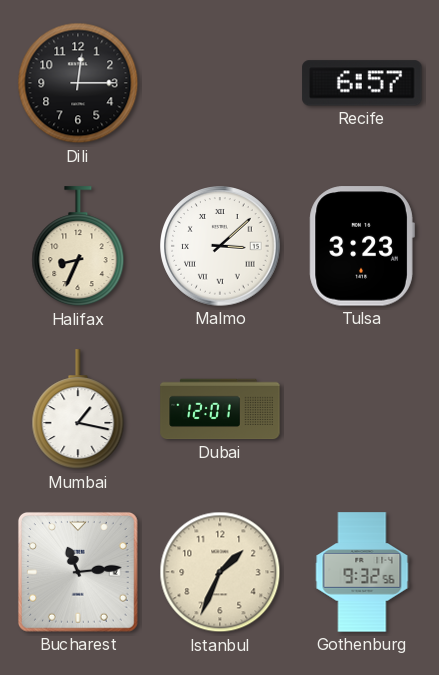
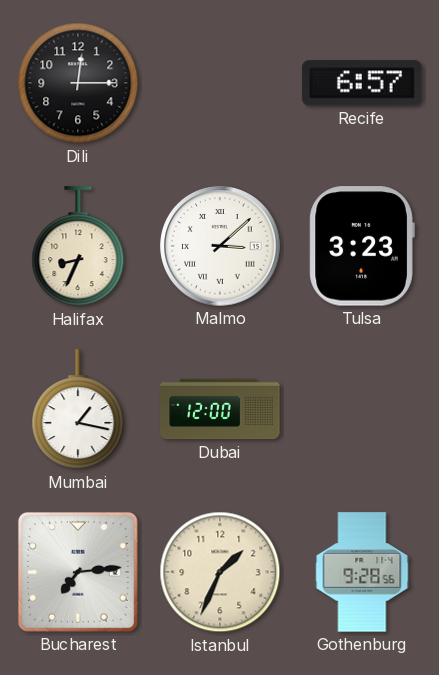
Dubai: 12:01 -> 12:00 (220, 409)
Bucharest: 11:14 -> 7:14 (78, 572)
Gothenburg: 9:32 -> 9:28 (362, 572)
